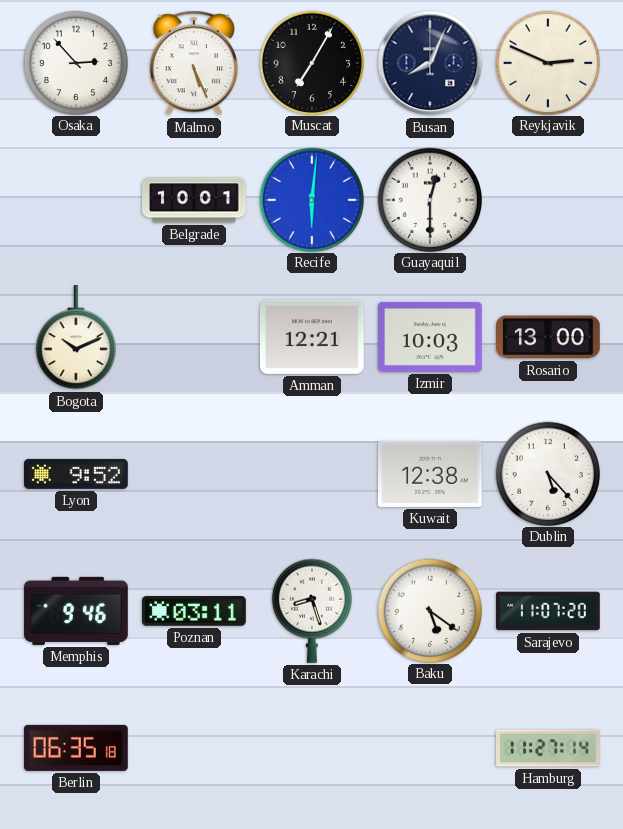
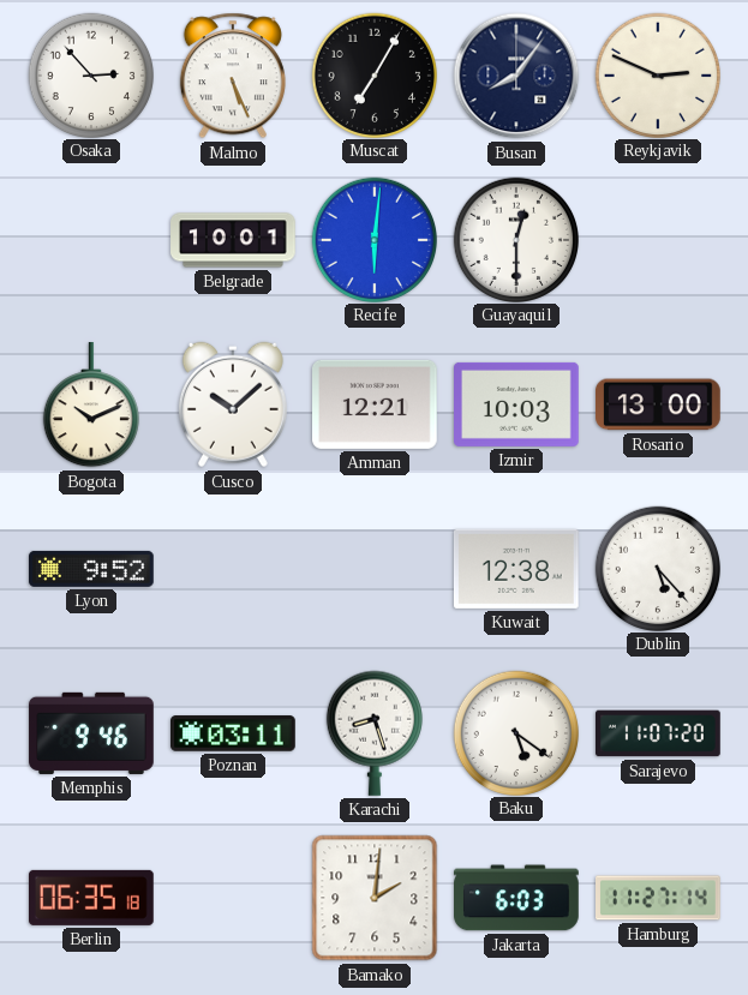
Busan: 8:04 -> 8:06 (516, 76)
Cusco: none -> 10:08 (233, 404)
Bamako: none -> 2:01 (375, 898)
Jakarta: none -> 6:03 (517, 898)
